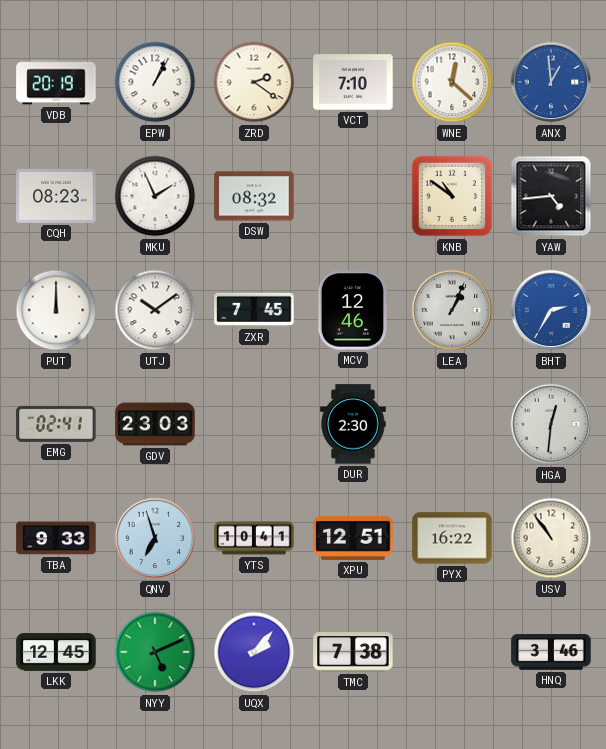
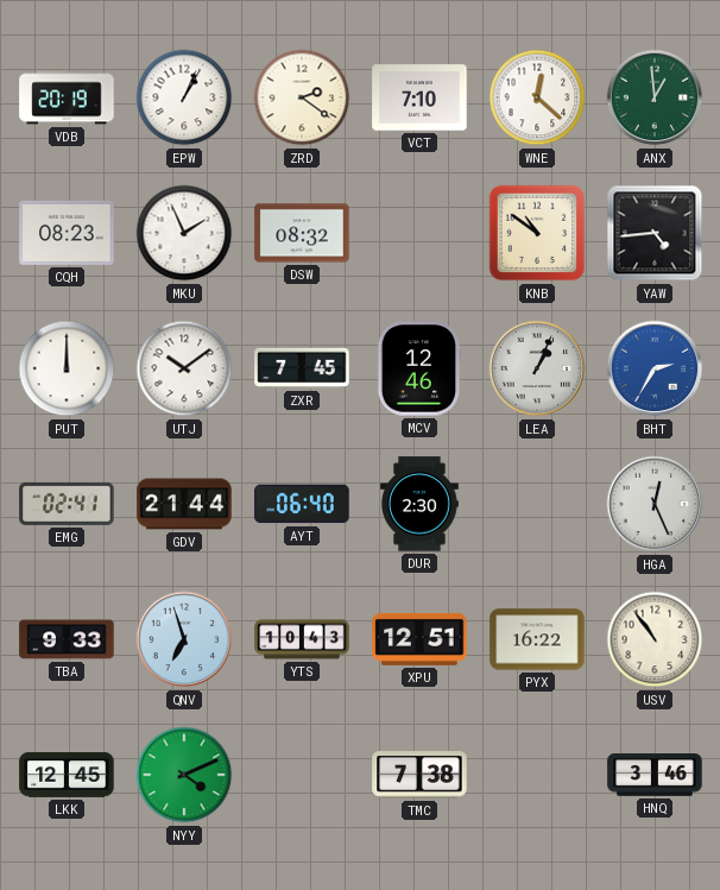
ANX dial: blue -> green (655, 97)
GDV: 23:03 -> 21:44 (184, 504)
AYT: none -> 06:40 (302, 504)
HGA: 12:31 -> 12:26 (655, 504)
YTS: 10:41 -> 10:43 (302, 639)
NYY: 5:11 -> 4:11 (184, 775)
UQX: 2:07 -> none (254, 652)
